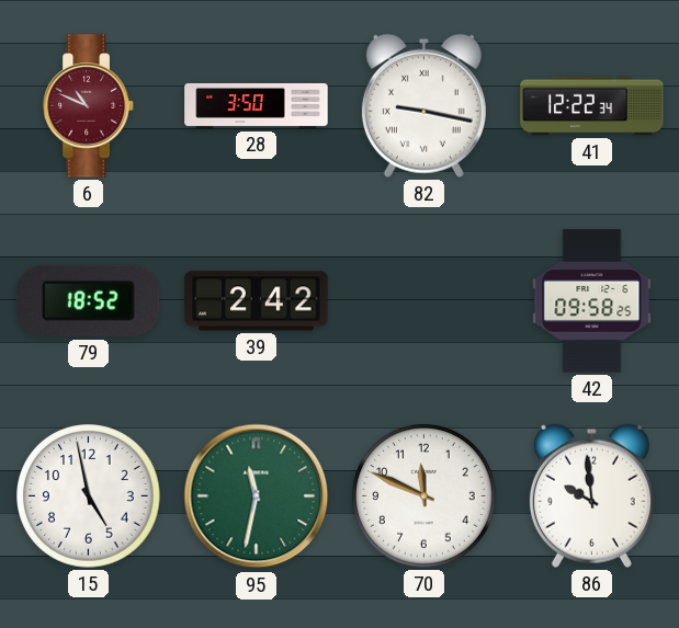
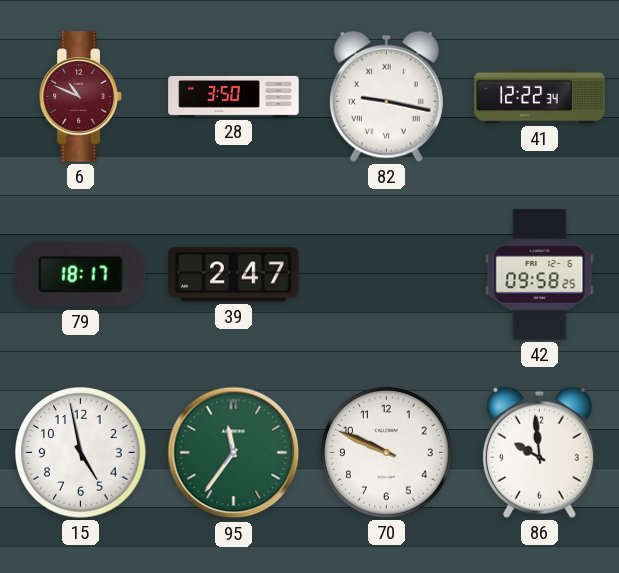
79: 18:52 -> 18:17 (81, 274)
39: 2:42 -> 2:47 (234, 275)
95: 11:32 -> 11:36 (234, 453)
70: 11:49 -> 9:49 (387, 453)
